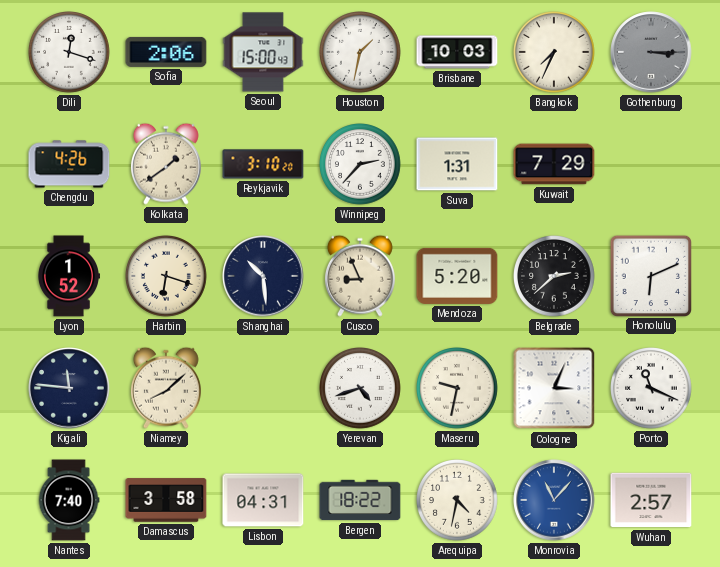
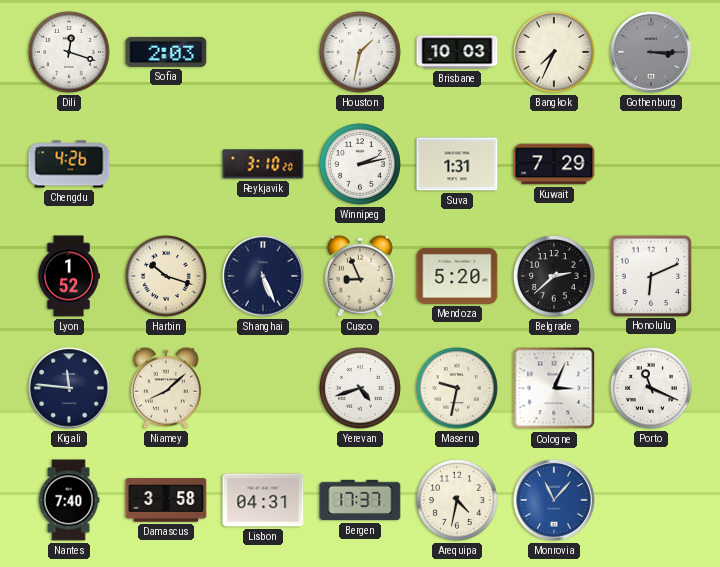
Sofia: 2:06 -> 2:03 (166, 52)
Seoul: 15:00 -> none (263, 52)
Kolkata: 1:39 -> none (166, 164)
Winnipeg: 2:37 -> 2:13 (361, 165)
Harbin: 6:18 -> 10:18 (167, 277)
Shanghai: 10:29 -> 5:26 (263, 276)
Bergen: 18:22 -> 17:37 (360, 500)
Wuhan: 2:57 -> none (651, 500)
